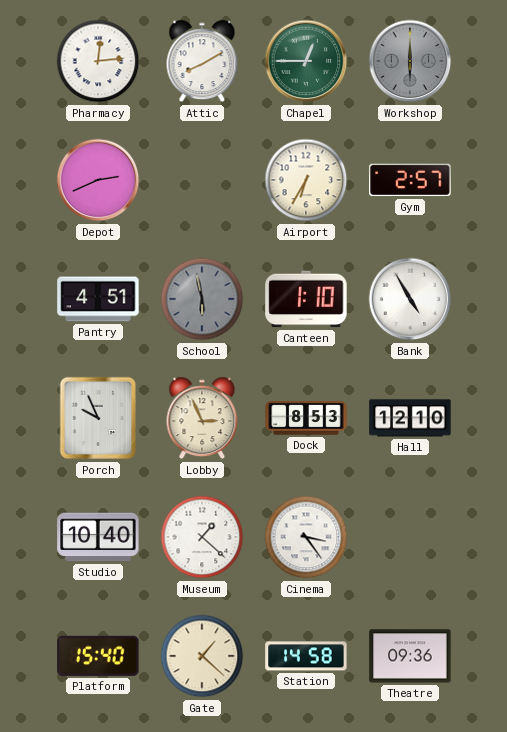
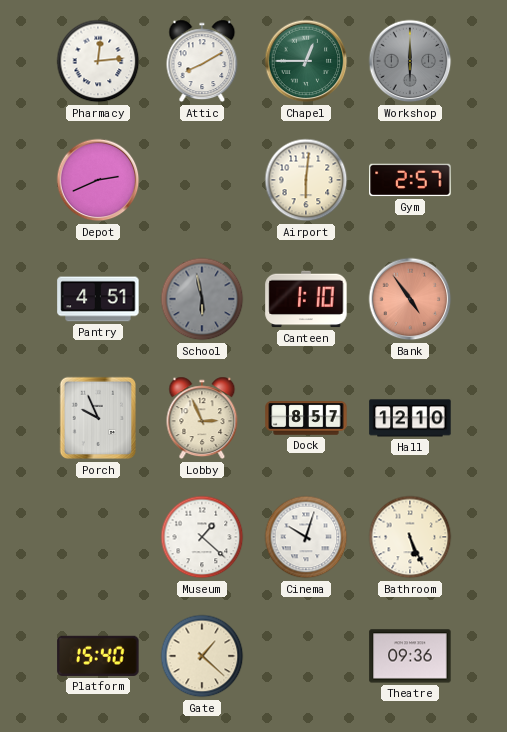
Airport: 6:35 -> 6:01 (306, 180)
Bank: 4:55 -> 4:54 (410, 299)
Bank dial: white -> salmon (410, 299)
Dock: 8:53 -> 8:57 (306, 418)
Studio: 10:40 -> none (98, 537)
Cinema: 3:24 -> 10:03 (306, 537)
Bathroom: none -> 5:26 (410, 537)
Station: 14:58 -> none (306, 656)
